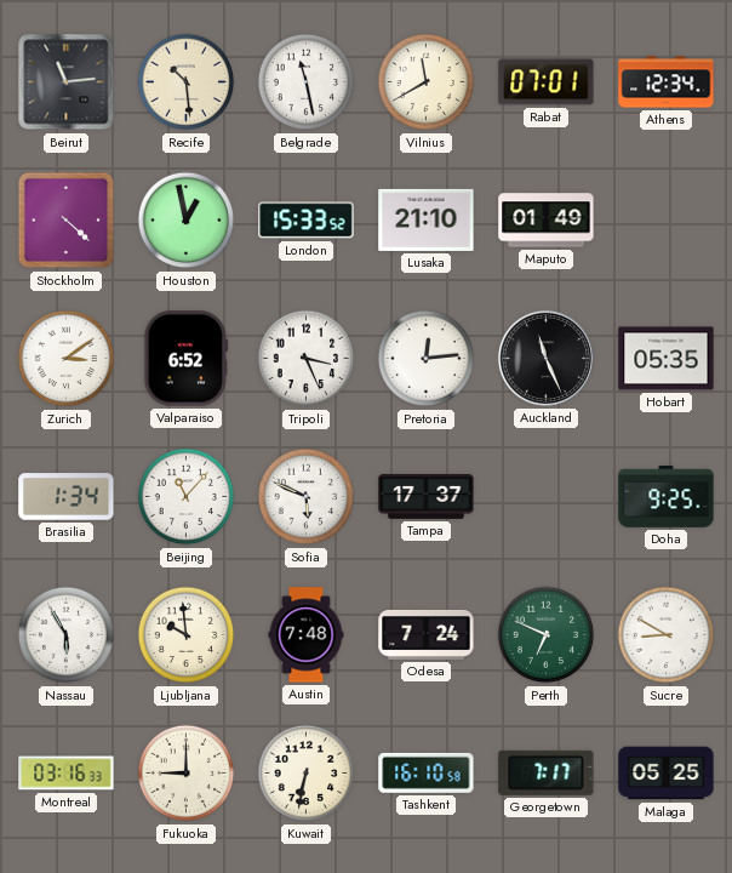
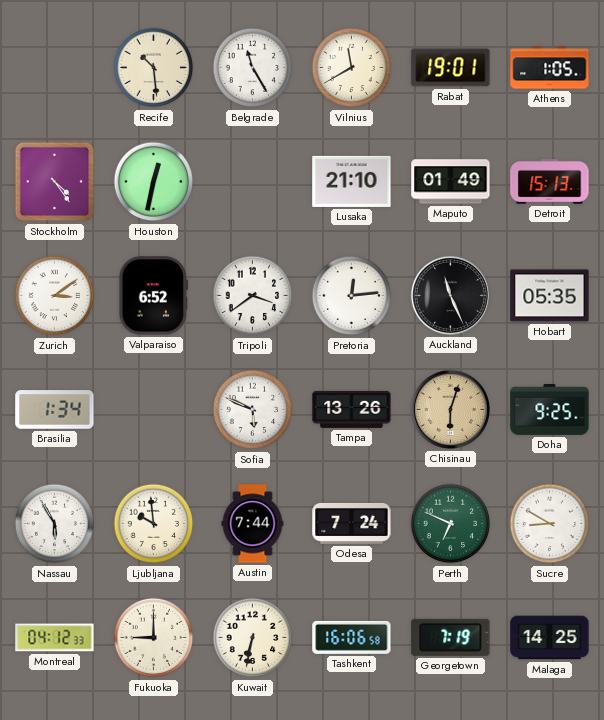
Beirut: 11:14 -> none (67, 82)
Belgrade: 11:28 -> 11:25 (253, 68)
Rabat: 07:01 -> 19:01 (451, 68)
Athens: 12:34 -> 1:05 (550, 68)
Stockholm: 4:22 -> 4:24 (55, 182)
Houston: 12:58 -> 12:32 (154, 182)
London: 15:33 -> none (307, 221)
Detroit: none -> 15:13 (550, 182)
Tripoli: 3:26 -> 3:39 (253, 296)
Beijing: 11:07 -> none (187, 497)
Tampa: 17:37 -> 13:26 (352, 409)
Chisinau: none -> 6:03 (450, 409)
Austin: 7:48 -> 7:44 (253, 524)
Montreal: 03:16 -> 04:12 (55, 638)
Tashkent: 16:10 -> 16:06 (352, 637)
Georgetown: 7:17 -> 7:19 (451, 637)
Malaga: 05:25 -> 14:25 (550, 638)
